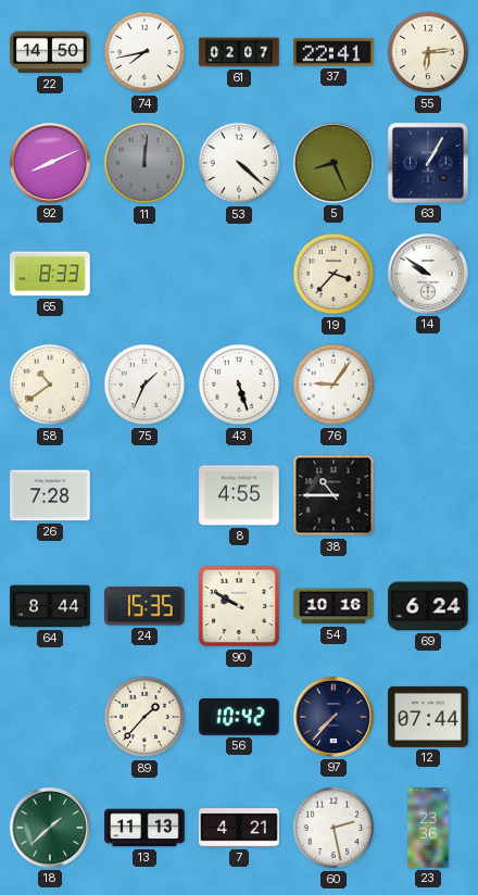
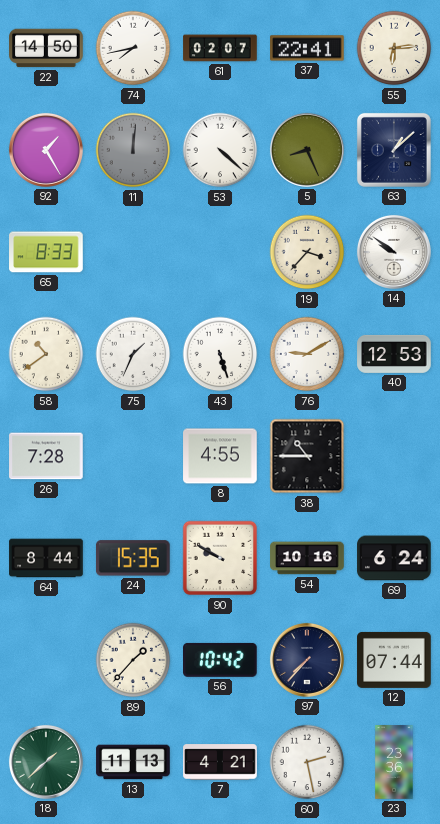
92: 8:11 -> 1:25 (46, 150)
63: 1:05 -> 1:08 (394, 150)
76: 9:06 -> 9:10 (307, 354)
40: none -> 12:53 (394, 354)
